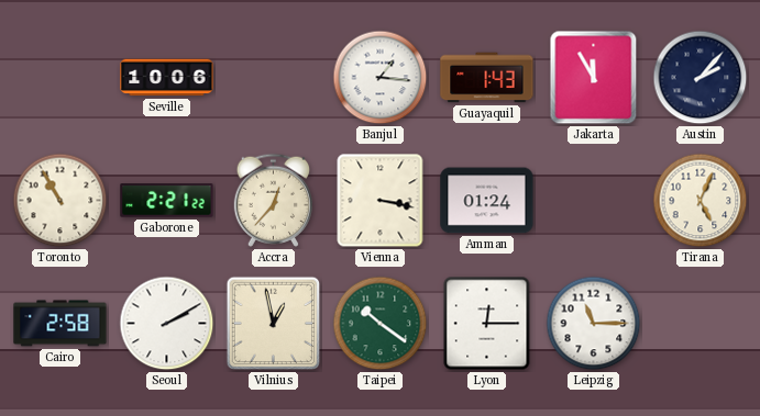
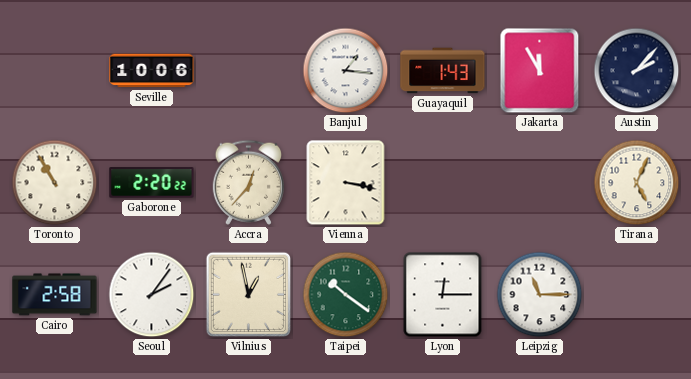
Gaborone: 2:21 -> 2:20 (152, 183)
Amman: 01:24 -> none (487, 201)
Seoul: 2:10 -> 2:06 (152, 295)
